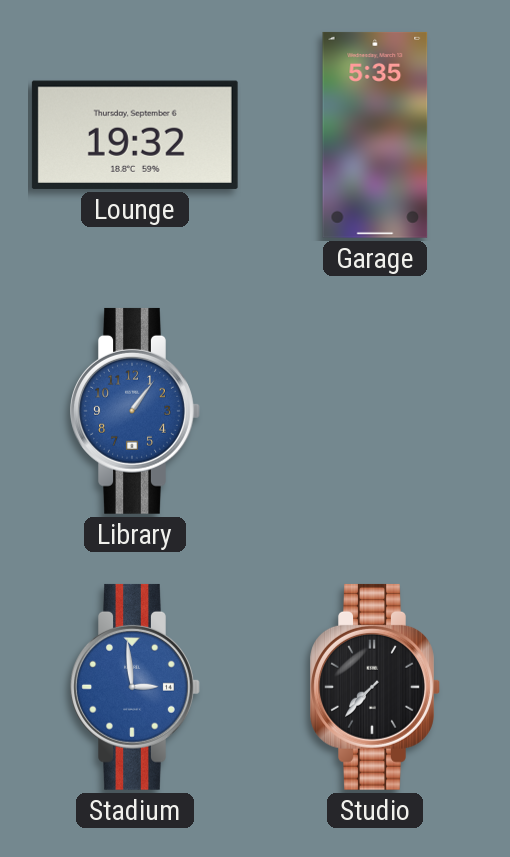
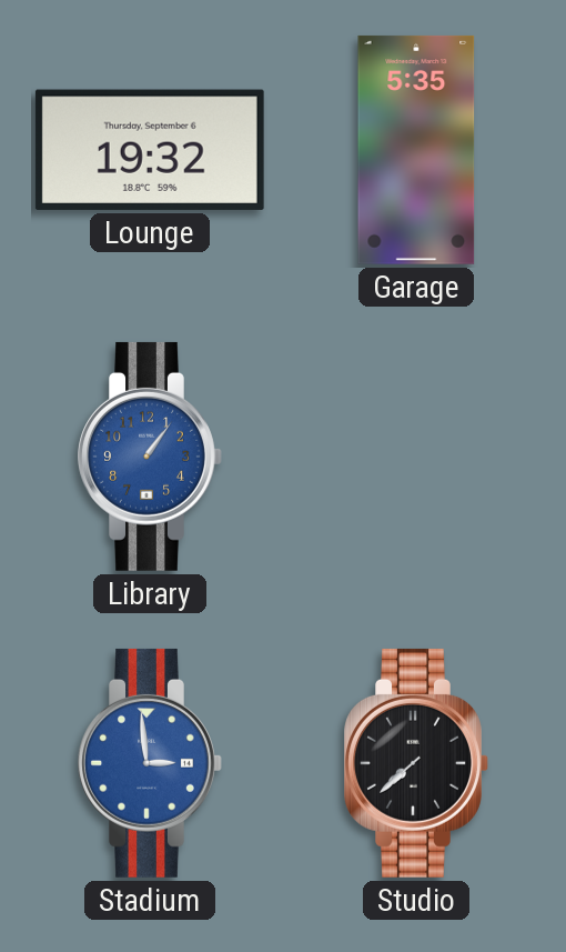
Studio: 7:37 -> 7:38 (416, 763)
